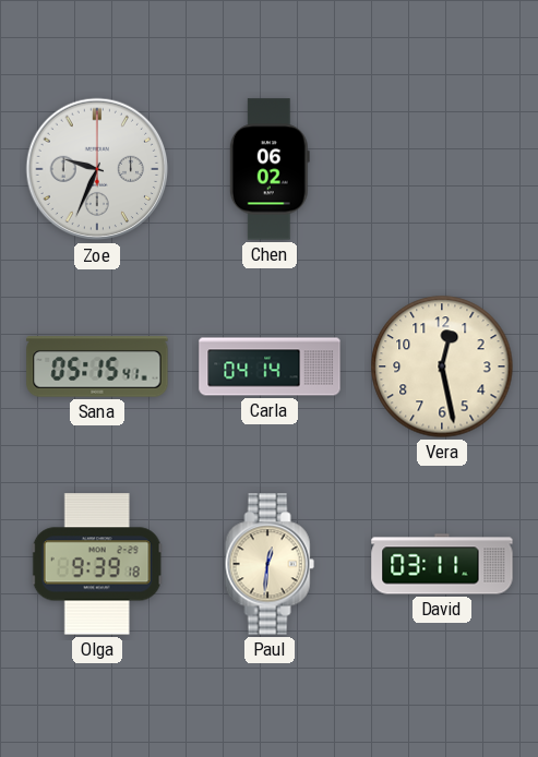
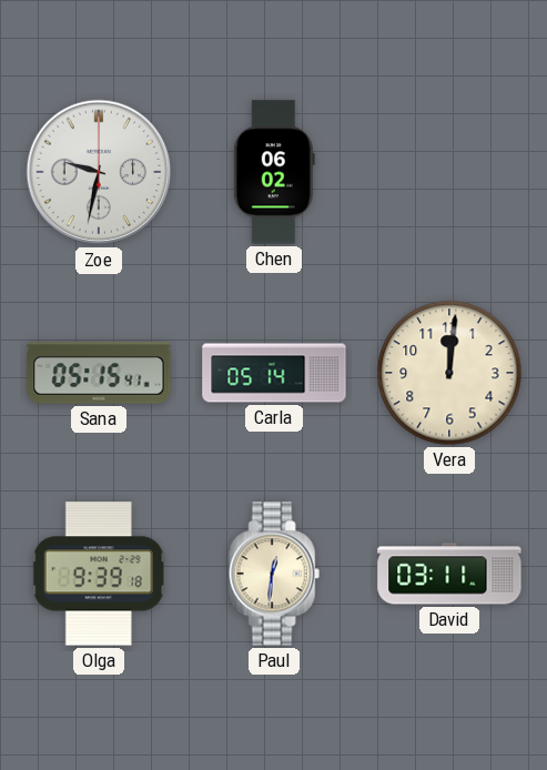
Zoe: 9:34 -> 9:32 (99, 172)
Carla: 04:14 -> 05:14 (274, 373)
Vera: 12:28 -> 12:01 (449, 373)
